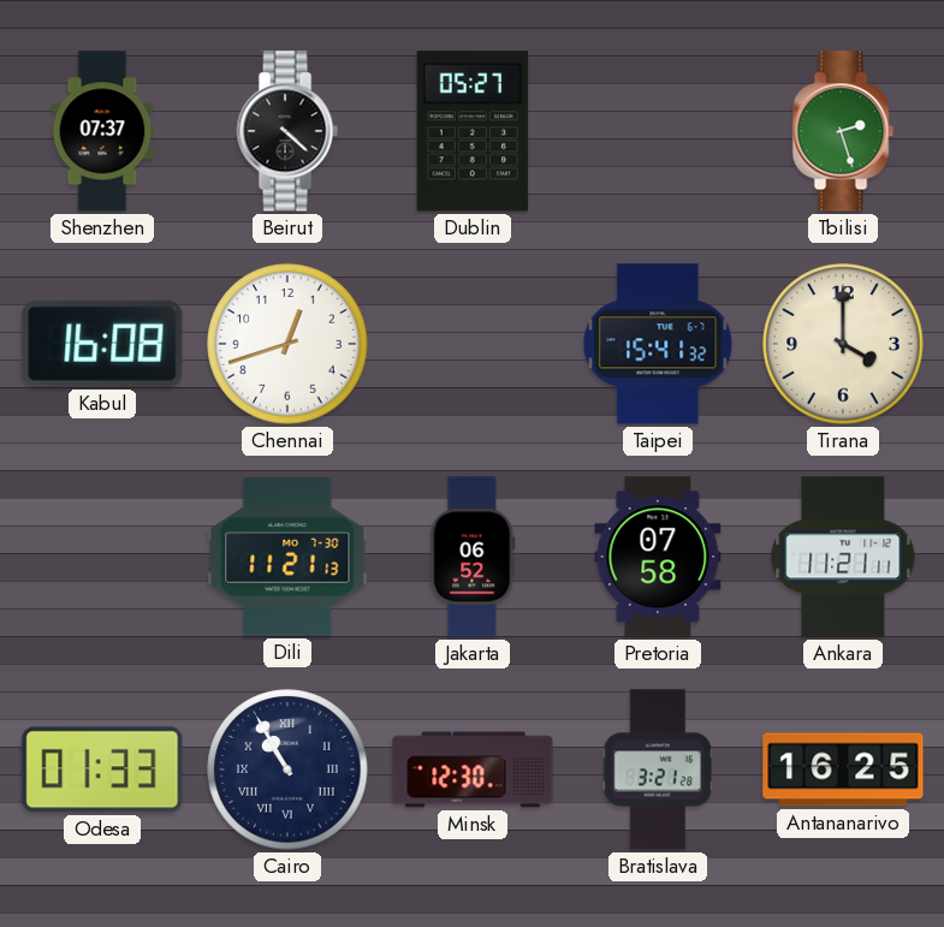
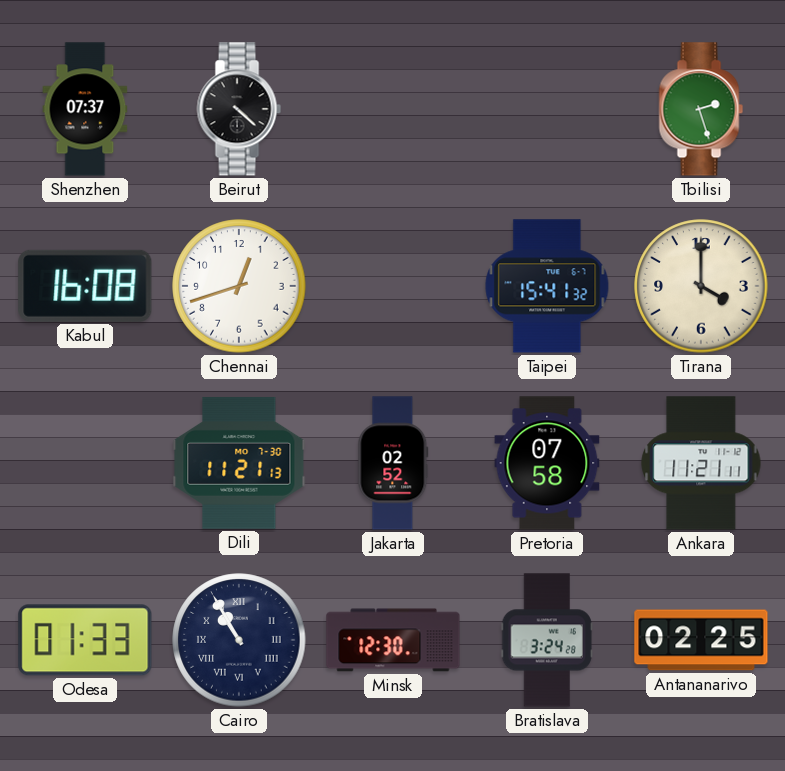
Dublin: 05:27 -> none (473, 131)
Jakarta: 06:52 -> 02:52 (393, 463)
Bratislava: 3:21 -> 3:24 (547, 640)
Antananarivo: 16:25 -> 02:25 (701, 640)
